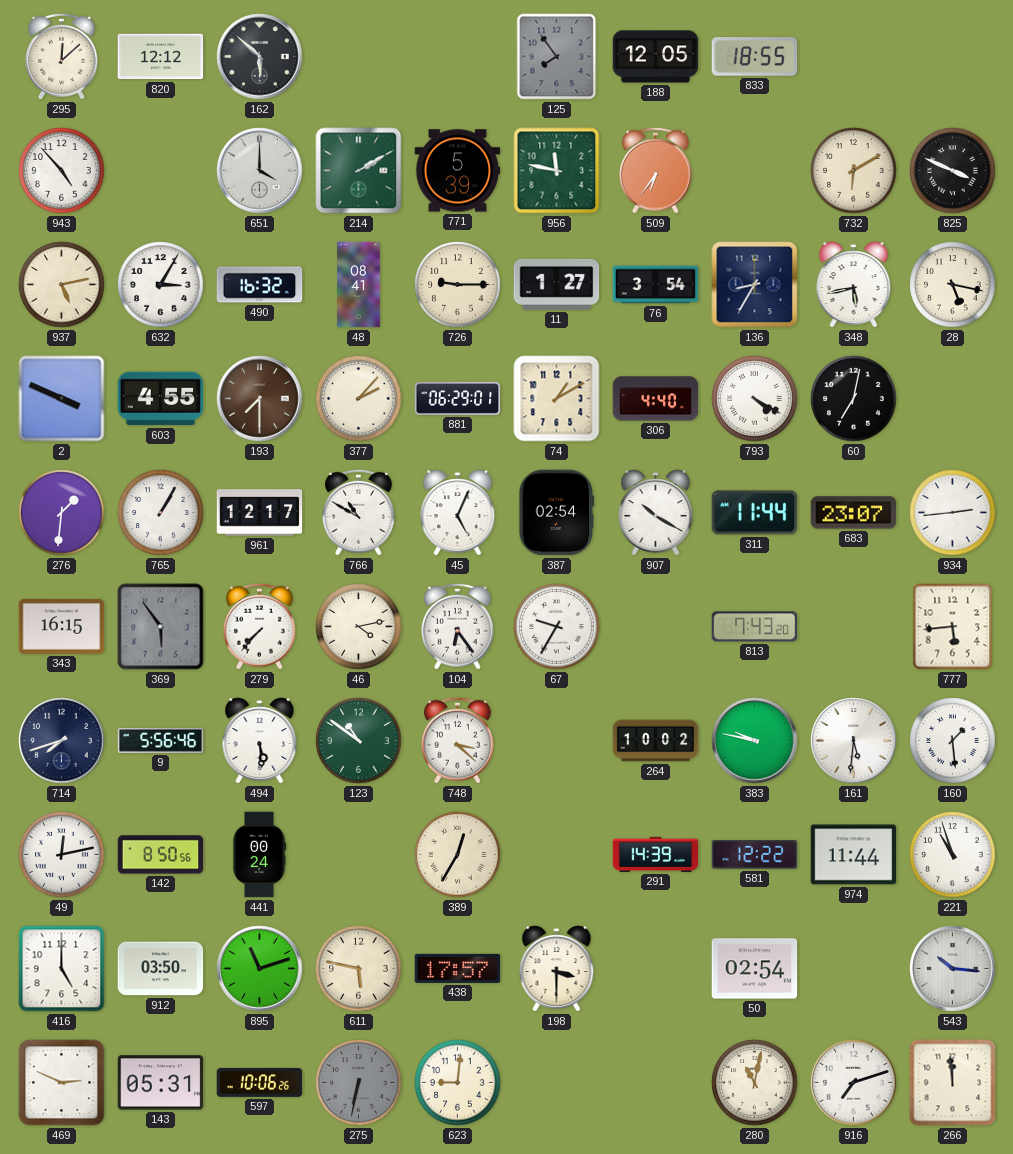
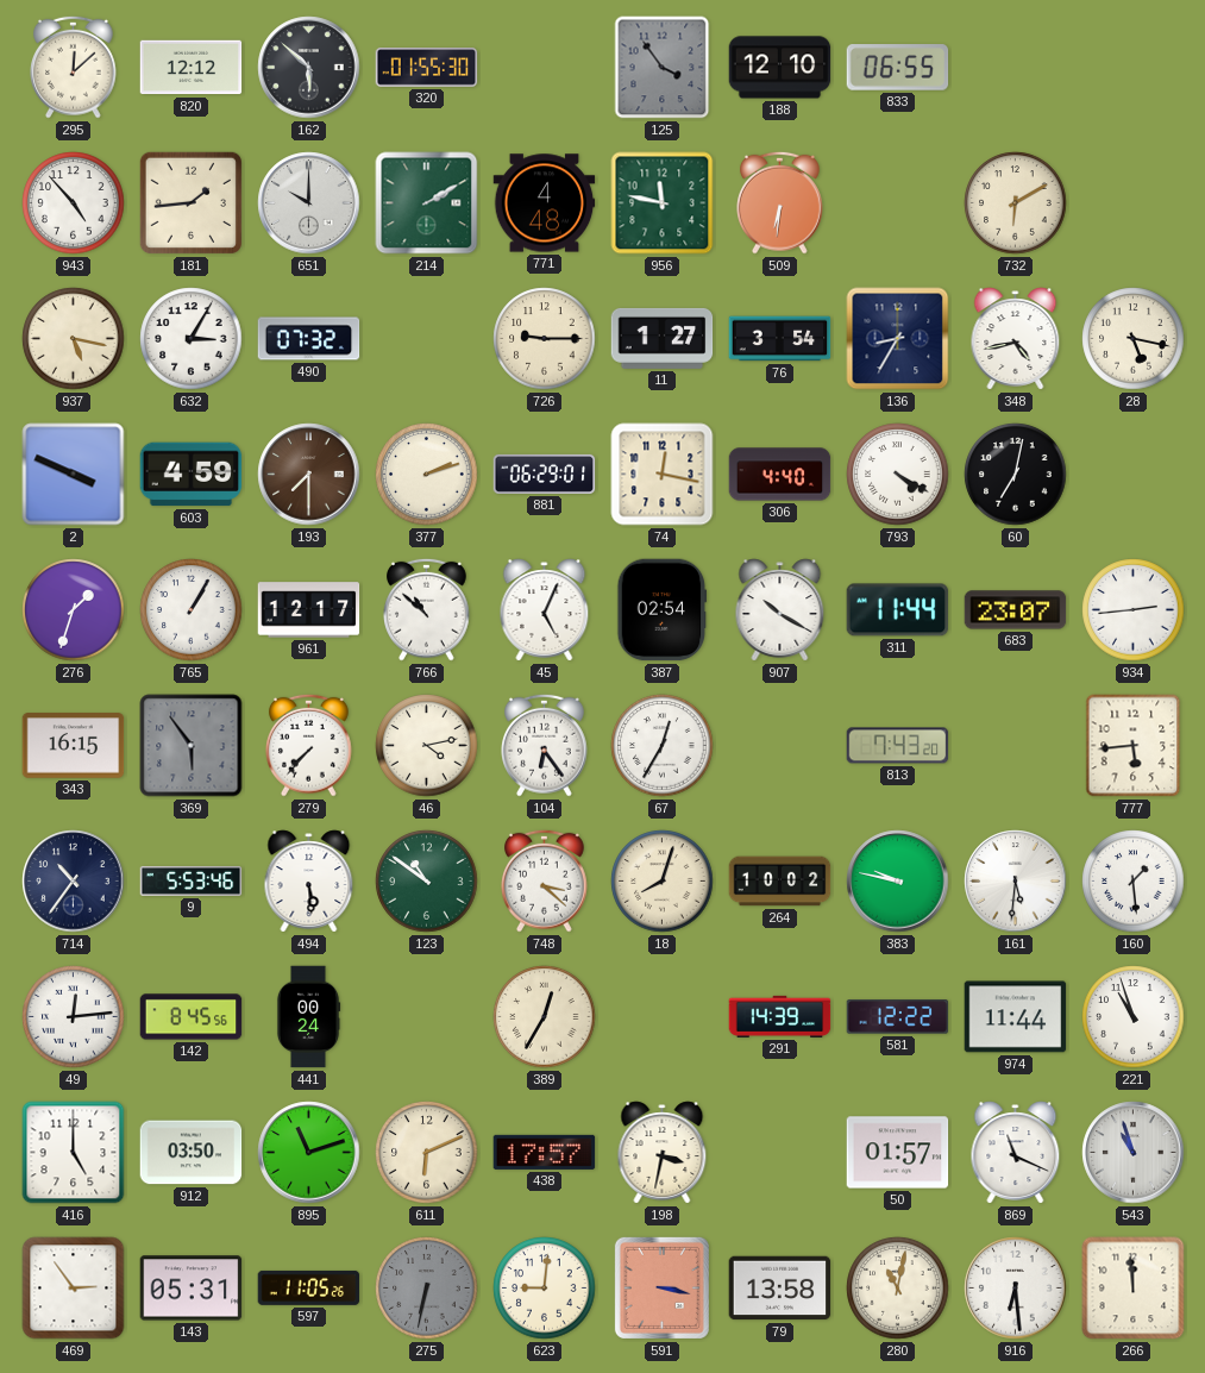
320: none -> 01:55 (427, 68)
125: 7:54 -> 3:54 (663, 68)
188: 12:05 -> 12:10 (780, 68)
833: 18:55 -> 06:55 (898, 68)
181: none -> 1:44 (190, 202)
651: 4:00 -> 10:00 (309, 203)
771: 5:39 -> 4:48 (545, 203)
509: 6:36 -> 6:31 (780, 202)
825: 3:49 -> none (953, 171)
937: 5:13 -> 5:17 (74, 339)
490: 16:32 -> 07:32 (309, 339)
48: 08:41 -> none (359, 285)
348: 5:43 -> 4:43 (1016, 339)
603: 4:55 -> 4:59 (192, 475)
377: 2:07 -> 2:12 (427, 475)
74: 1:10 -> 12:17 (663, 475)
276: 1:31 -> 1:33 (74, 610)
766: 10:50 -> 10:52 (427, 609)
67: 9:35 -> 12:35 (663, 746)
714: 7:42 -> 10:36 (74, 882)
9: 5:56 -> 5:53 (192, 880)
18: none -> 8:03 (663, 882)
49: 12:13 -> 12:14 (74, 1017)
142: 8:50 -> 8:45 (192, 1017)
611: 5:47 -> 6:11 (427, 1153)
198: 3:30 -> 3:32 (663, 1153)
50: 02:54 -> 01:57 (898, 1153)
869: none -> 11:19 (1016, 1153)
543: 10:16 -> 10:57 (1134, 1153)
469: 2:49 -> 2:54 (74, 1289)
597: 10:06 -> 11:05 (309, 1287)
591: none -> 3:17 (661, 1287)
79: none -> 13:58 (780, 1289)
916: 7:12 -> 6:29 (1016, 1289)
